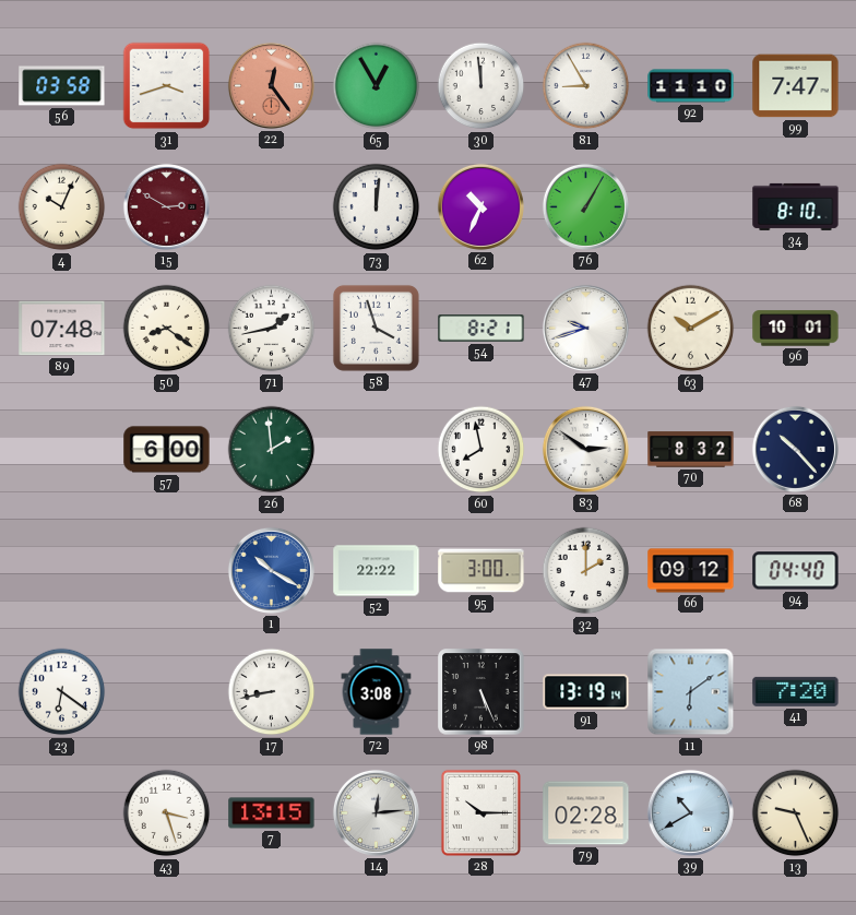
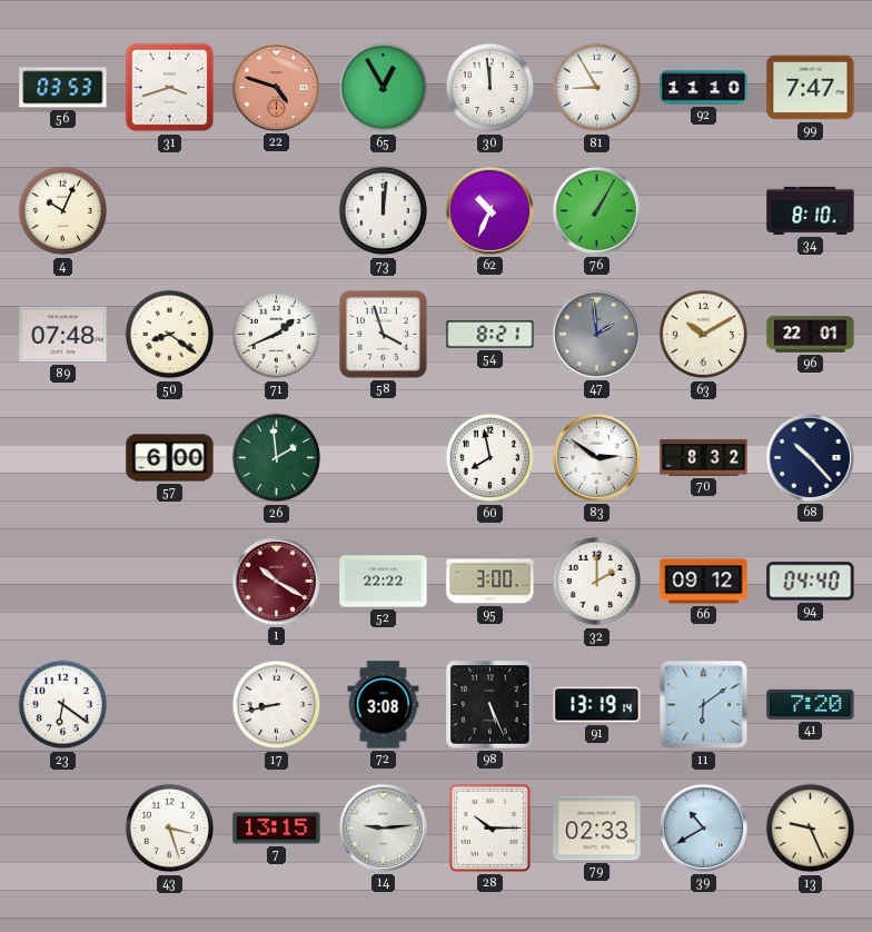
56: 03:58 -> 03:53 (63, 88)
22: 12:24 -> 4:48 (276, 87)
15: 2:50 -> none (166, 206)
71: 1:43 -> 1:41 (277, 335)
47: 9:42 -> 1:59 (596, 334)
47 dial: white -> grey (596, 334)
96: 10:01 -> 22:01 (811, 335)
1 dial: blue -> burgundy (276, 581)
14: 12:14 -> 9:14 (383, 827)
79: 02:28 -> 02:33 (597, 829)
